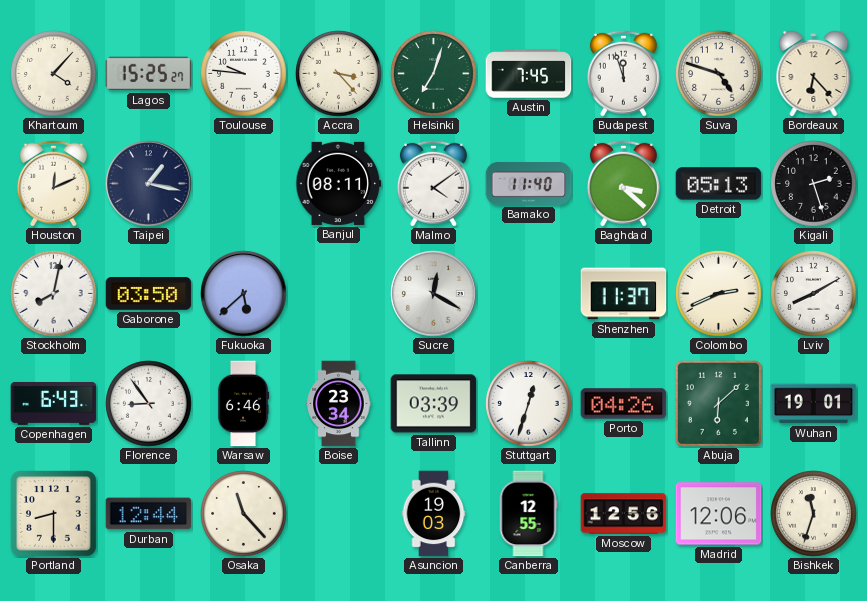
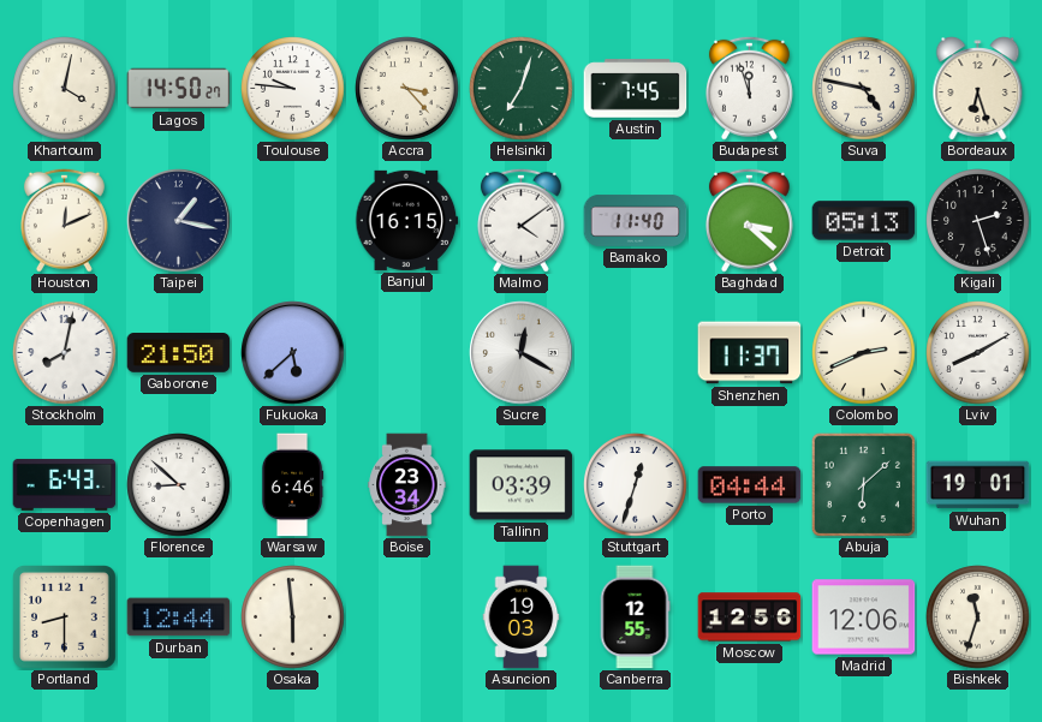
Khartoum: 4:07 -> 4:02 (65, 89)
Lagos: 15:25 -> 14:50 (179, 89)
Suva: 4:48 -> 4:47 (864, 89)
Bordeaux: 6:23 -> 6:27 (978, 89)
Banjul: 08:11 -> 16:15 (407, 220)
Gaborone: 03:50 -> 21:50 (179, 353)
Florence: 8:54 -> 8:52 (179, 485)
Porto: 04:26 -> 04:44 (750, 485)
Osaka: 11:23 -> 5:59 (293, 617)
